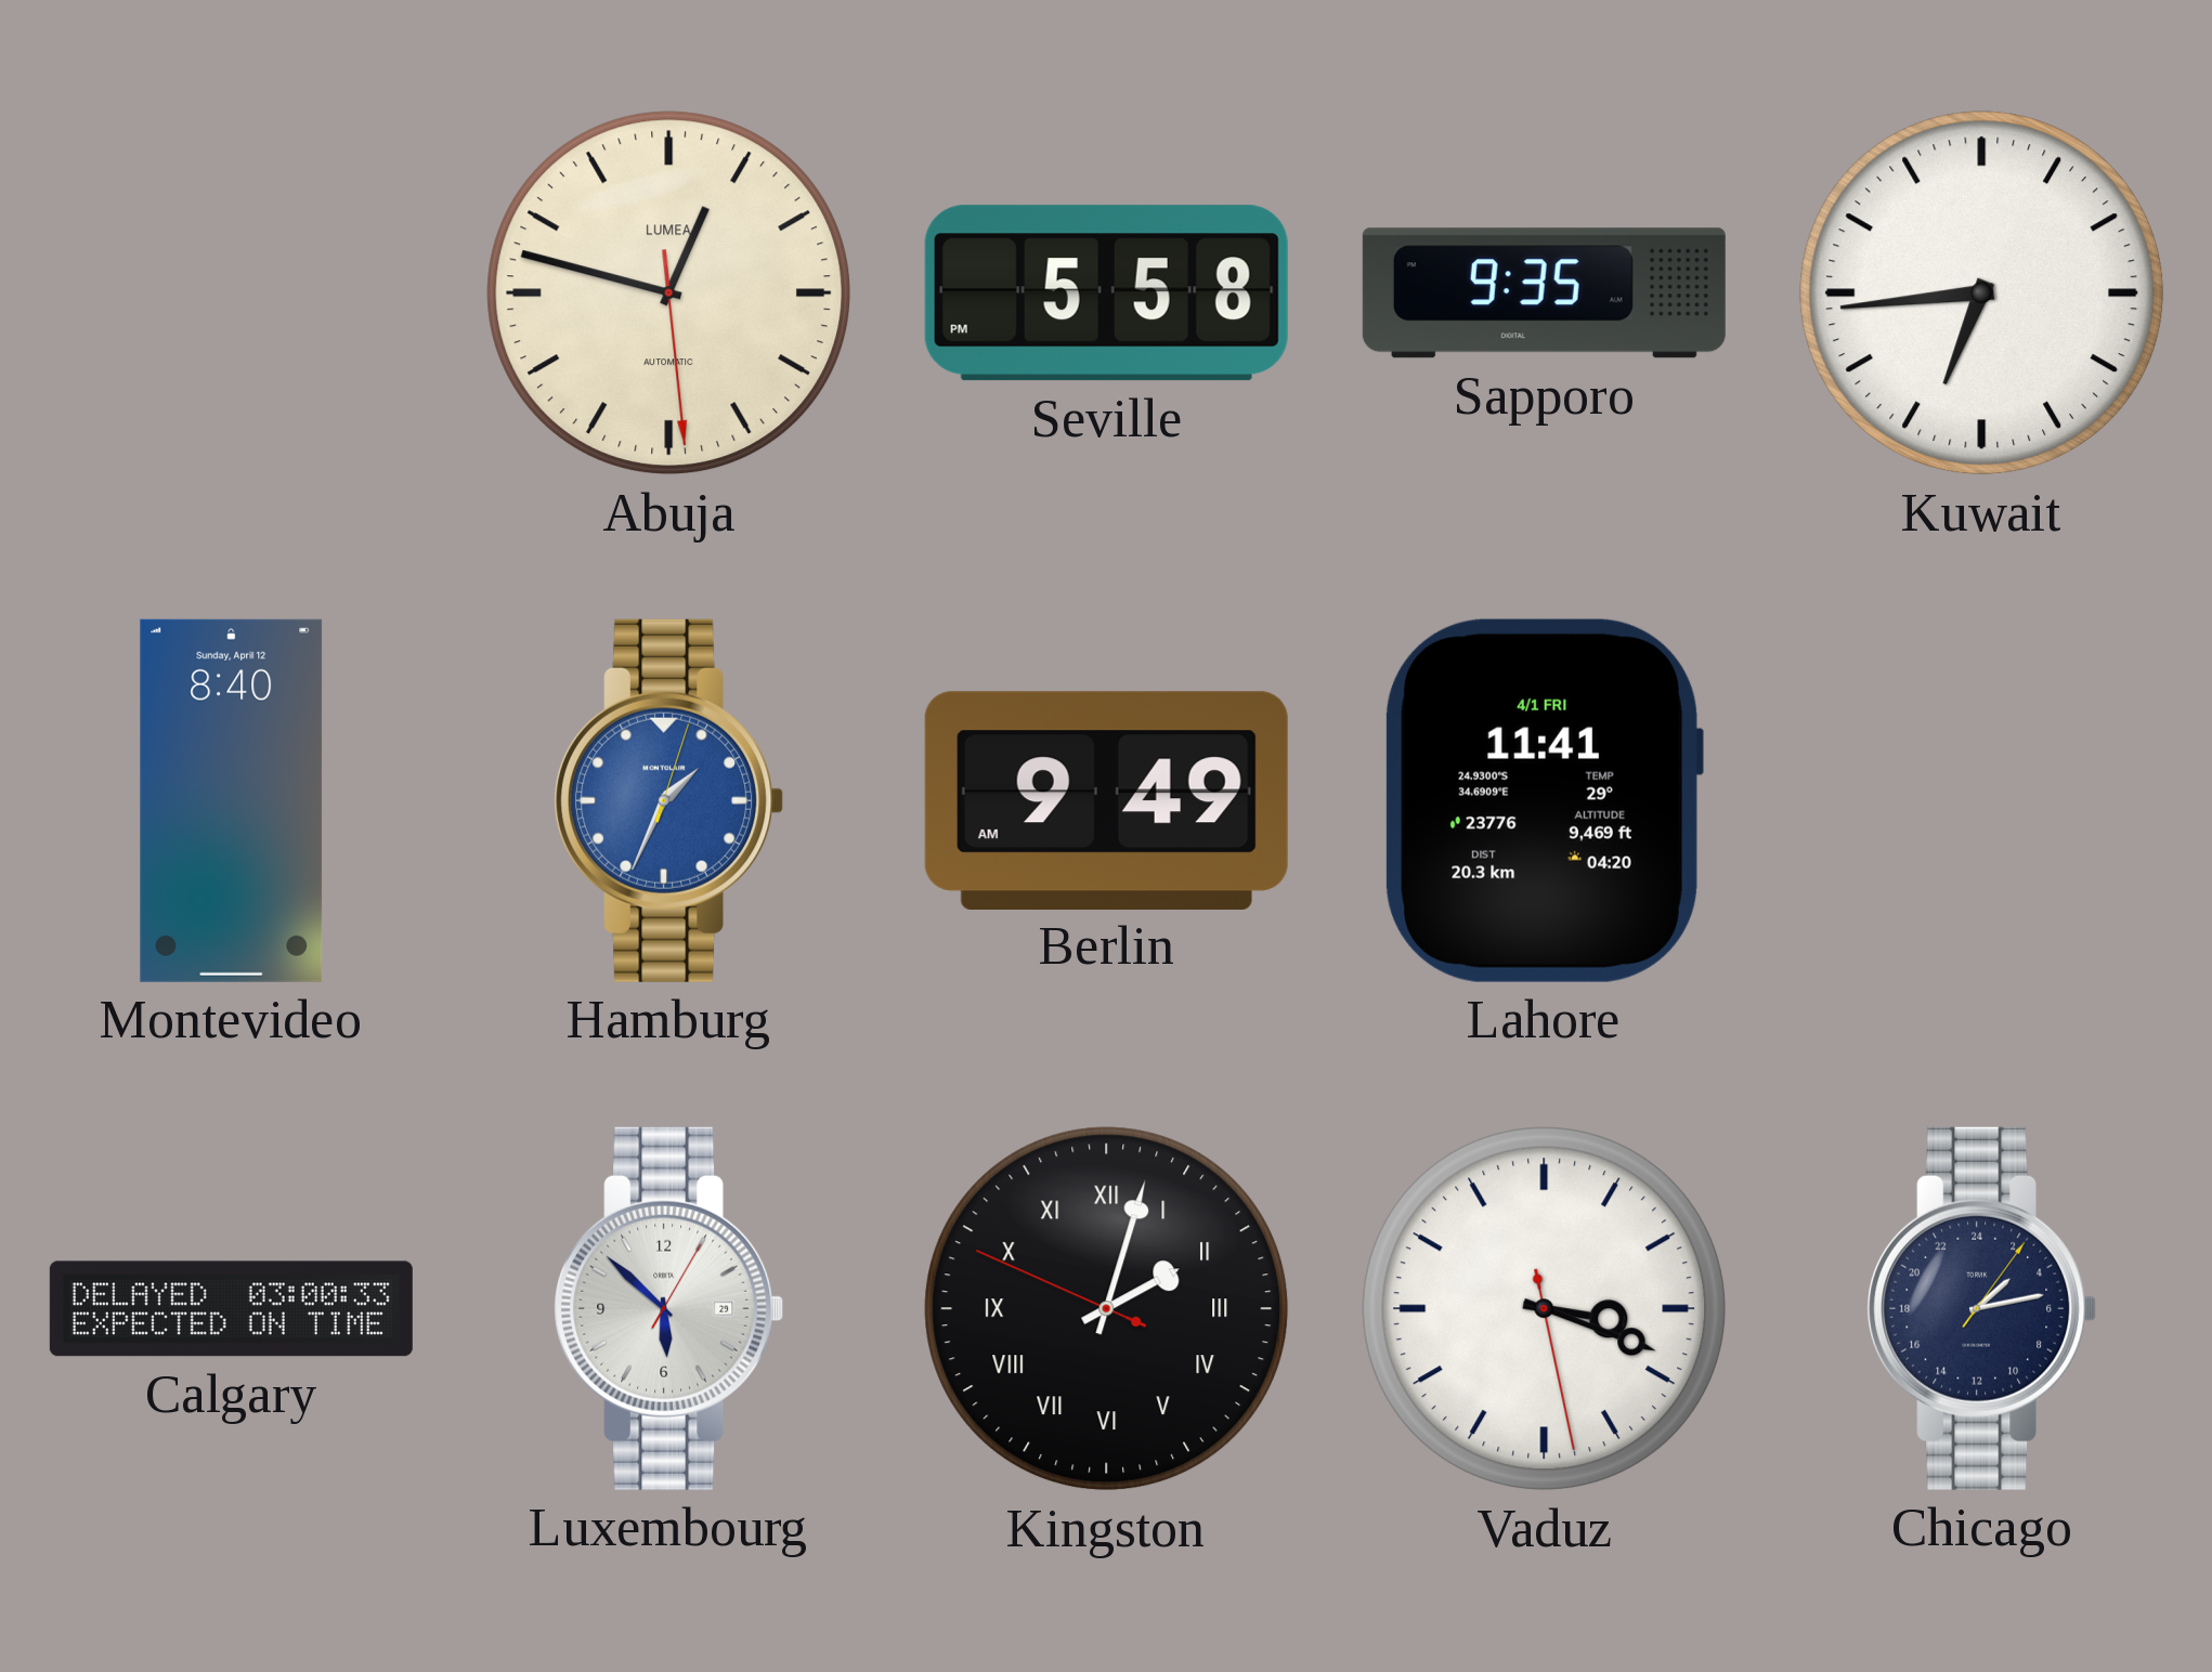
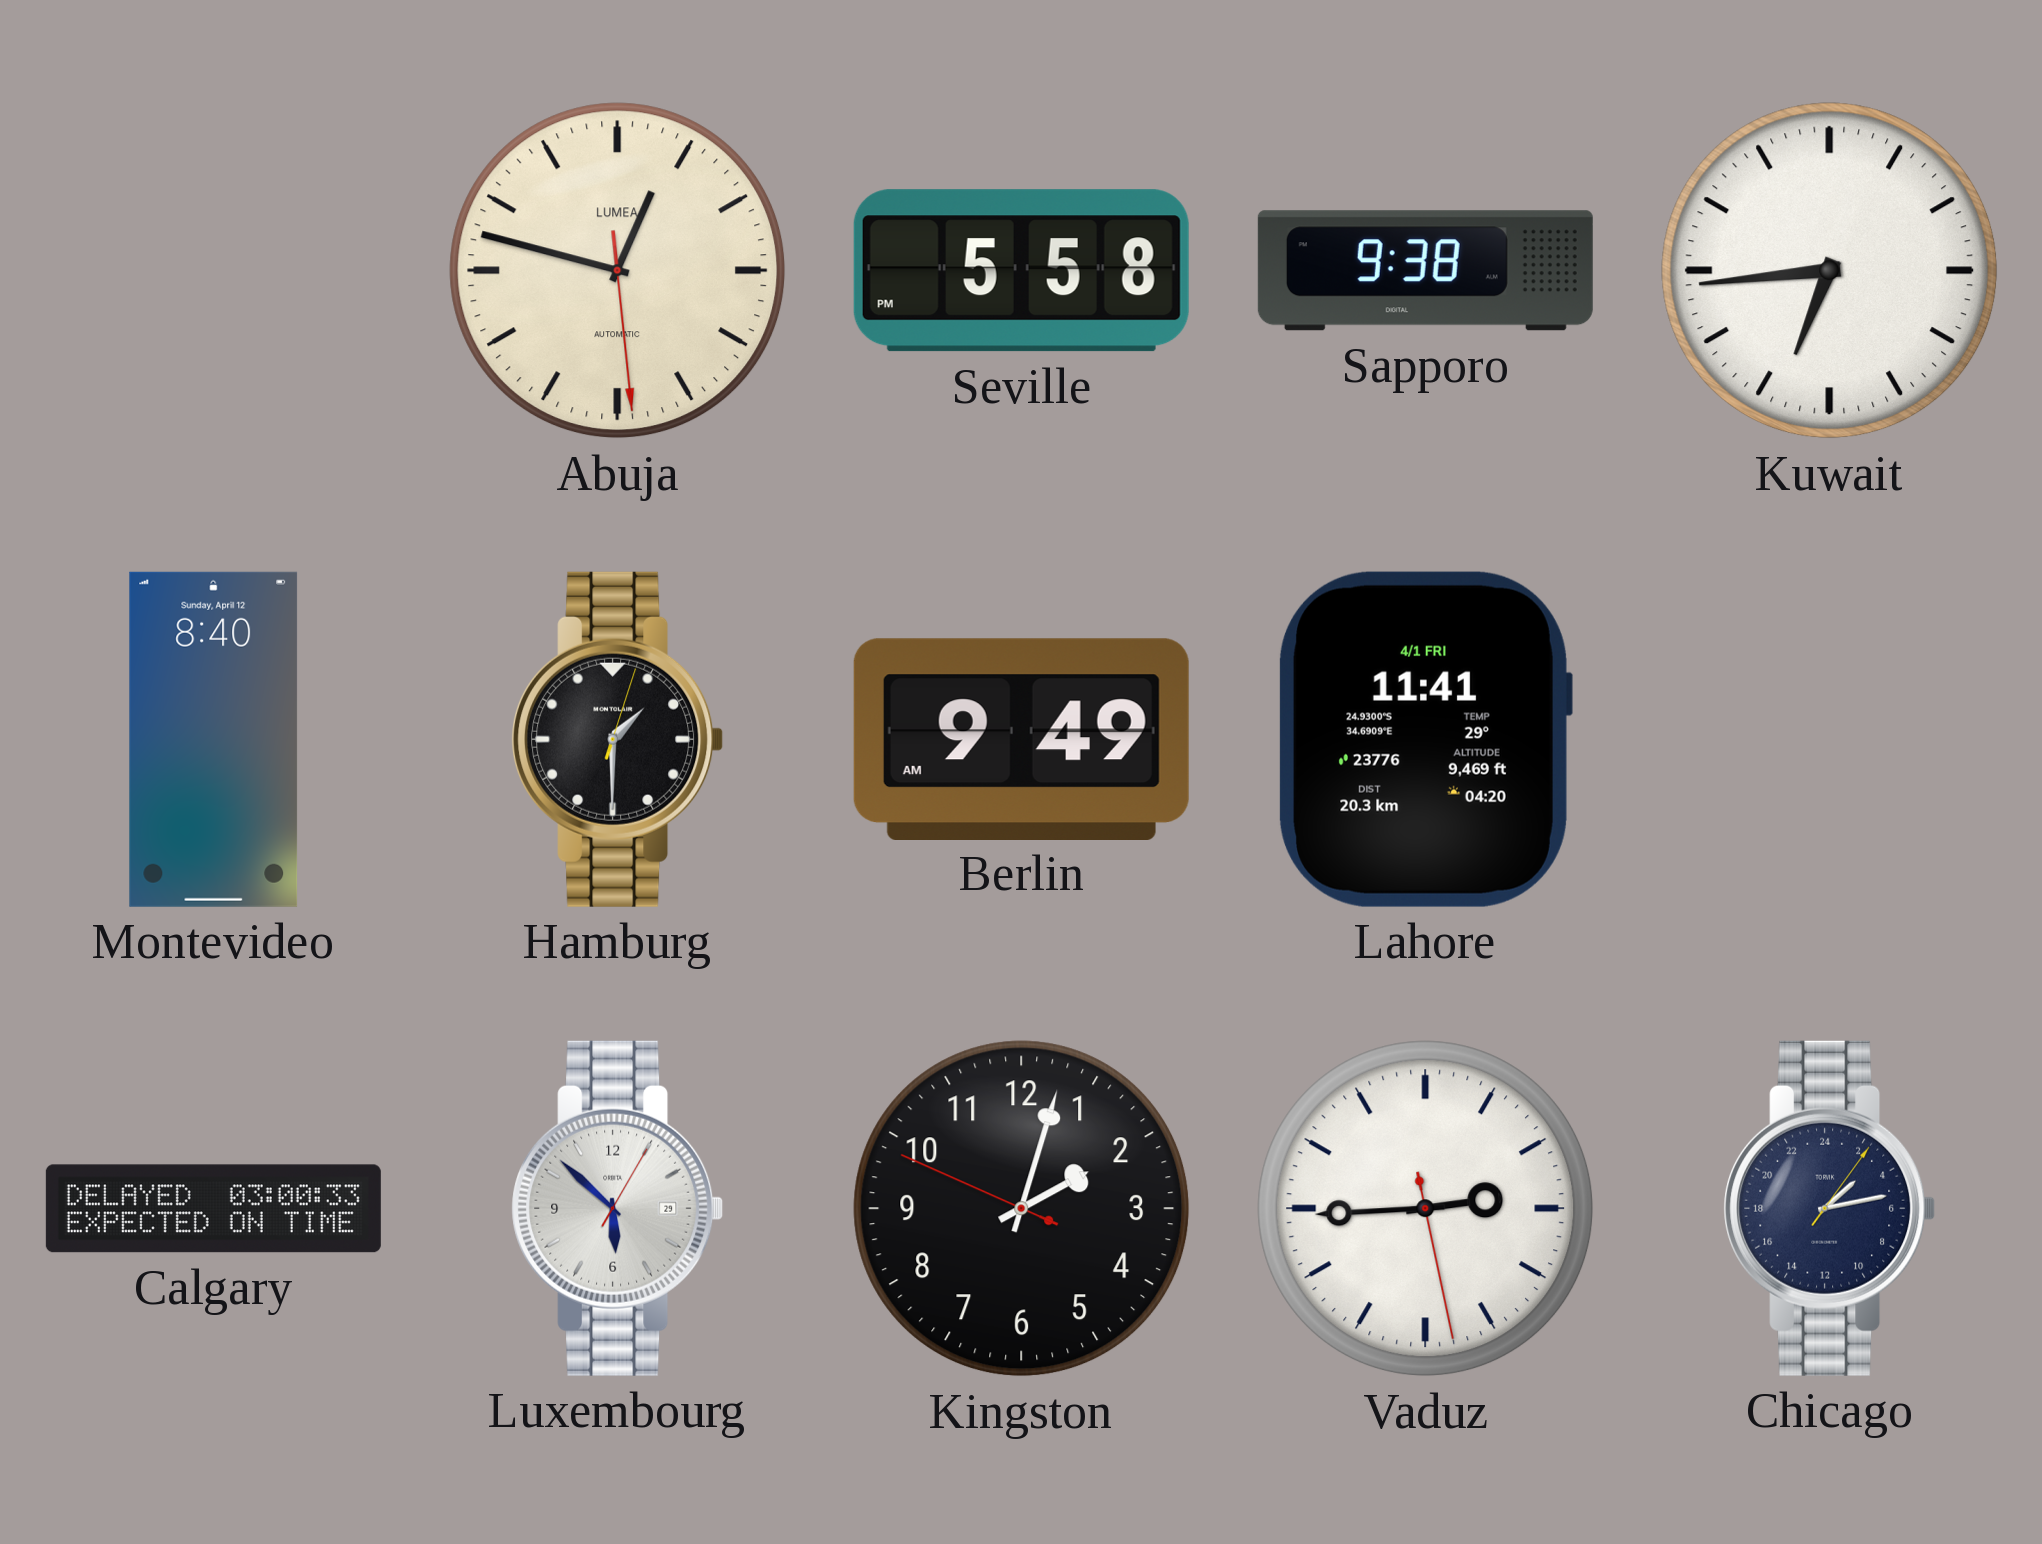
Sapporo: 9:35 -> 9:38 (1425, 271)
Hamburg: 1:34 -> 1:30 (618, 739)
Hamburg dial: blue -> black (618, 739)
Kingston numerals: Roman -> Arabic (1022, 1209)
Vaduz: 3:18 -> 2:44 (1426, 1209)
